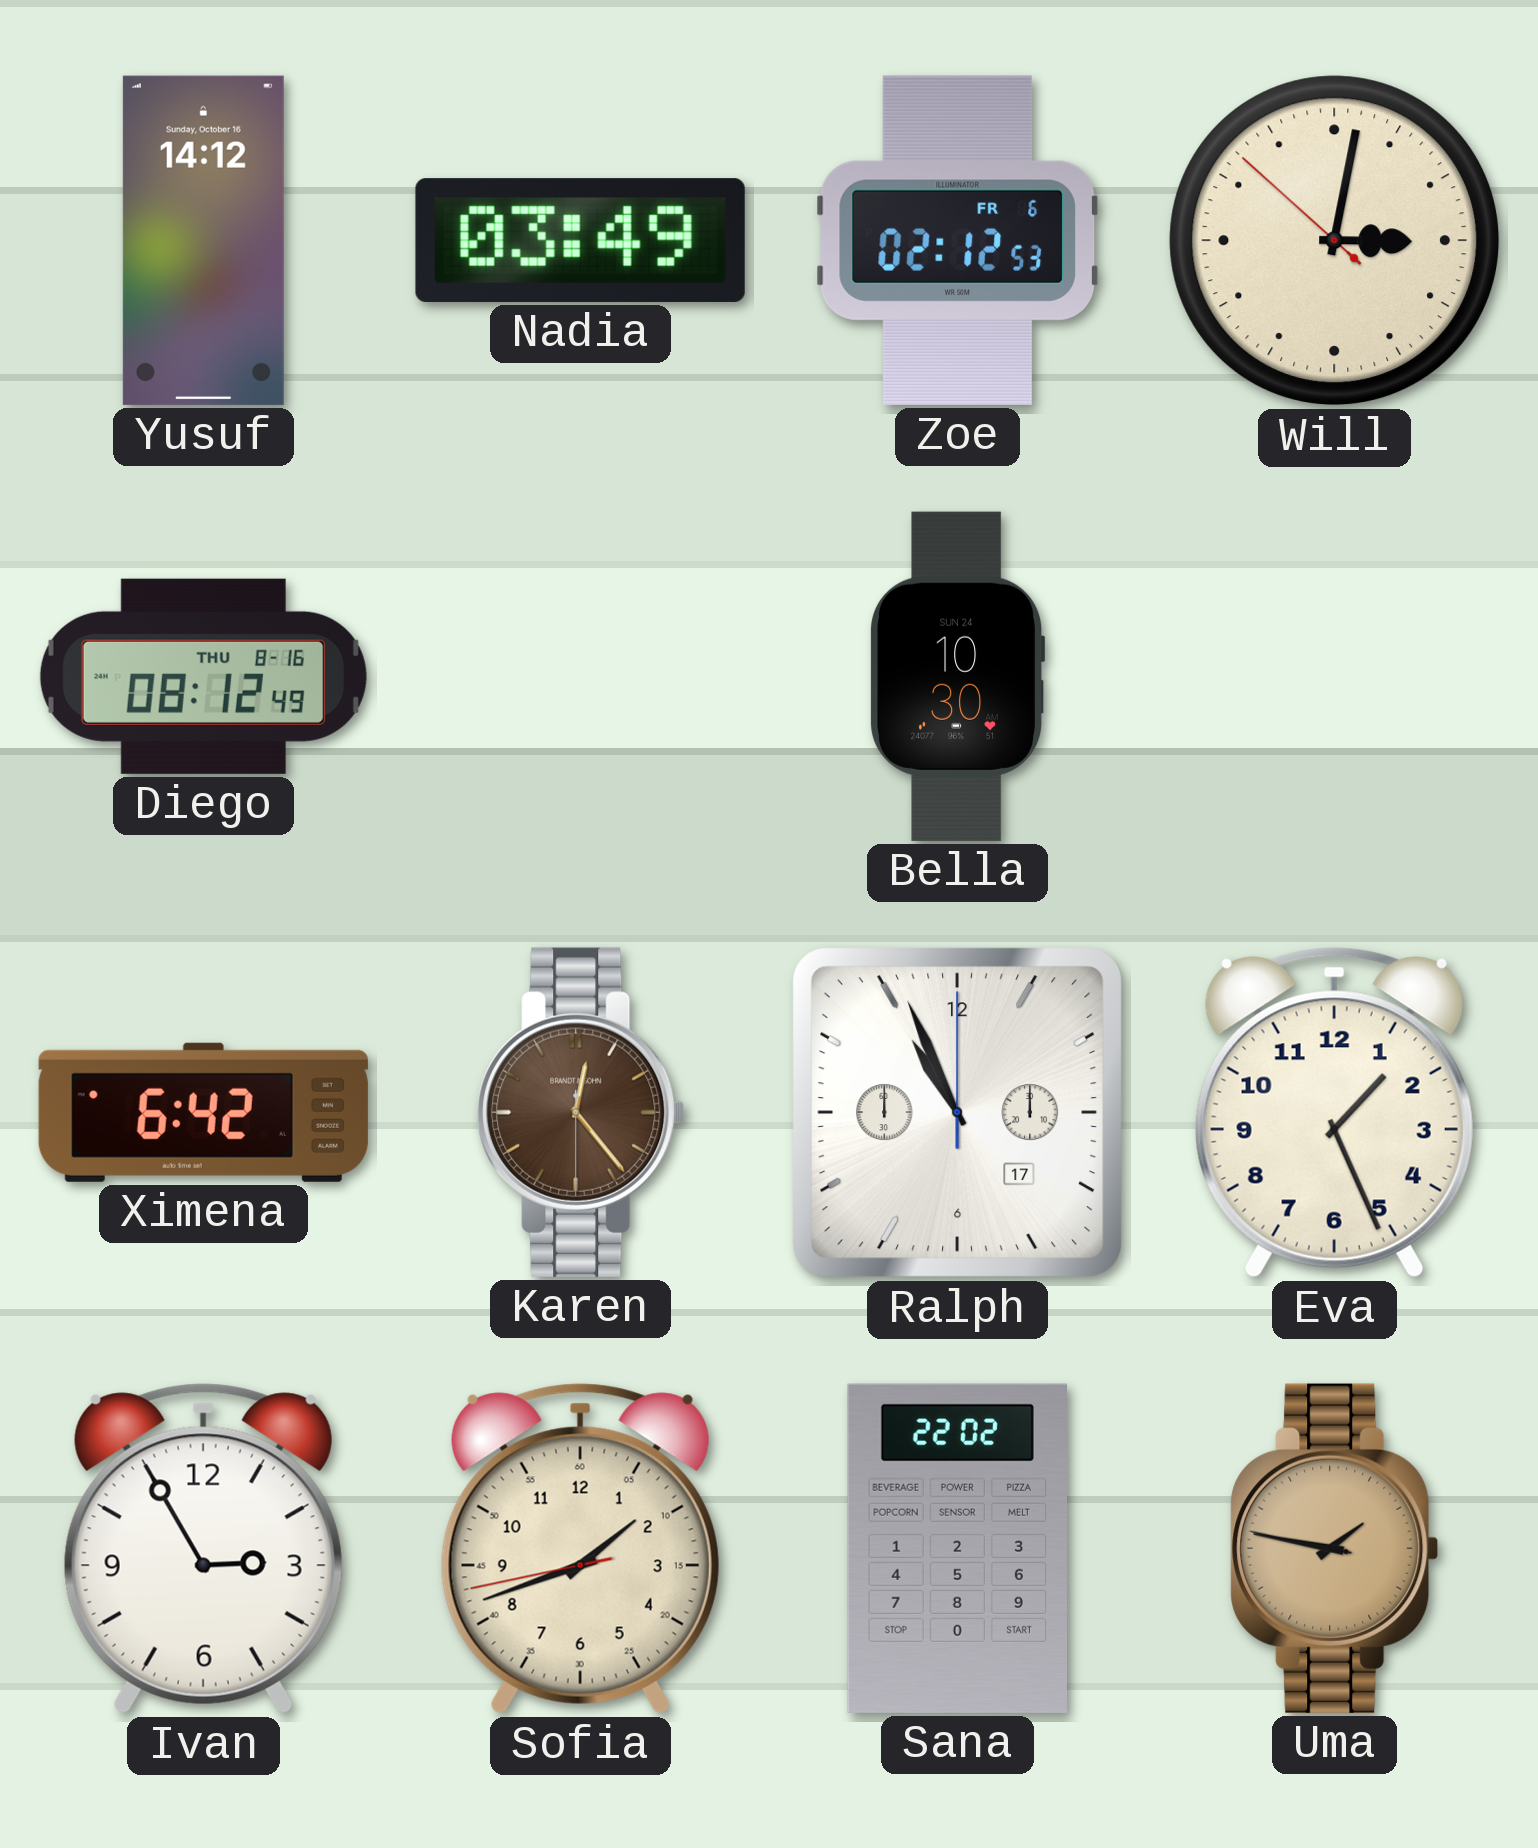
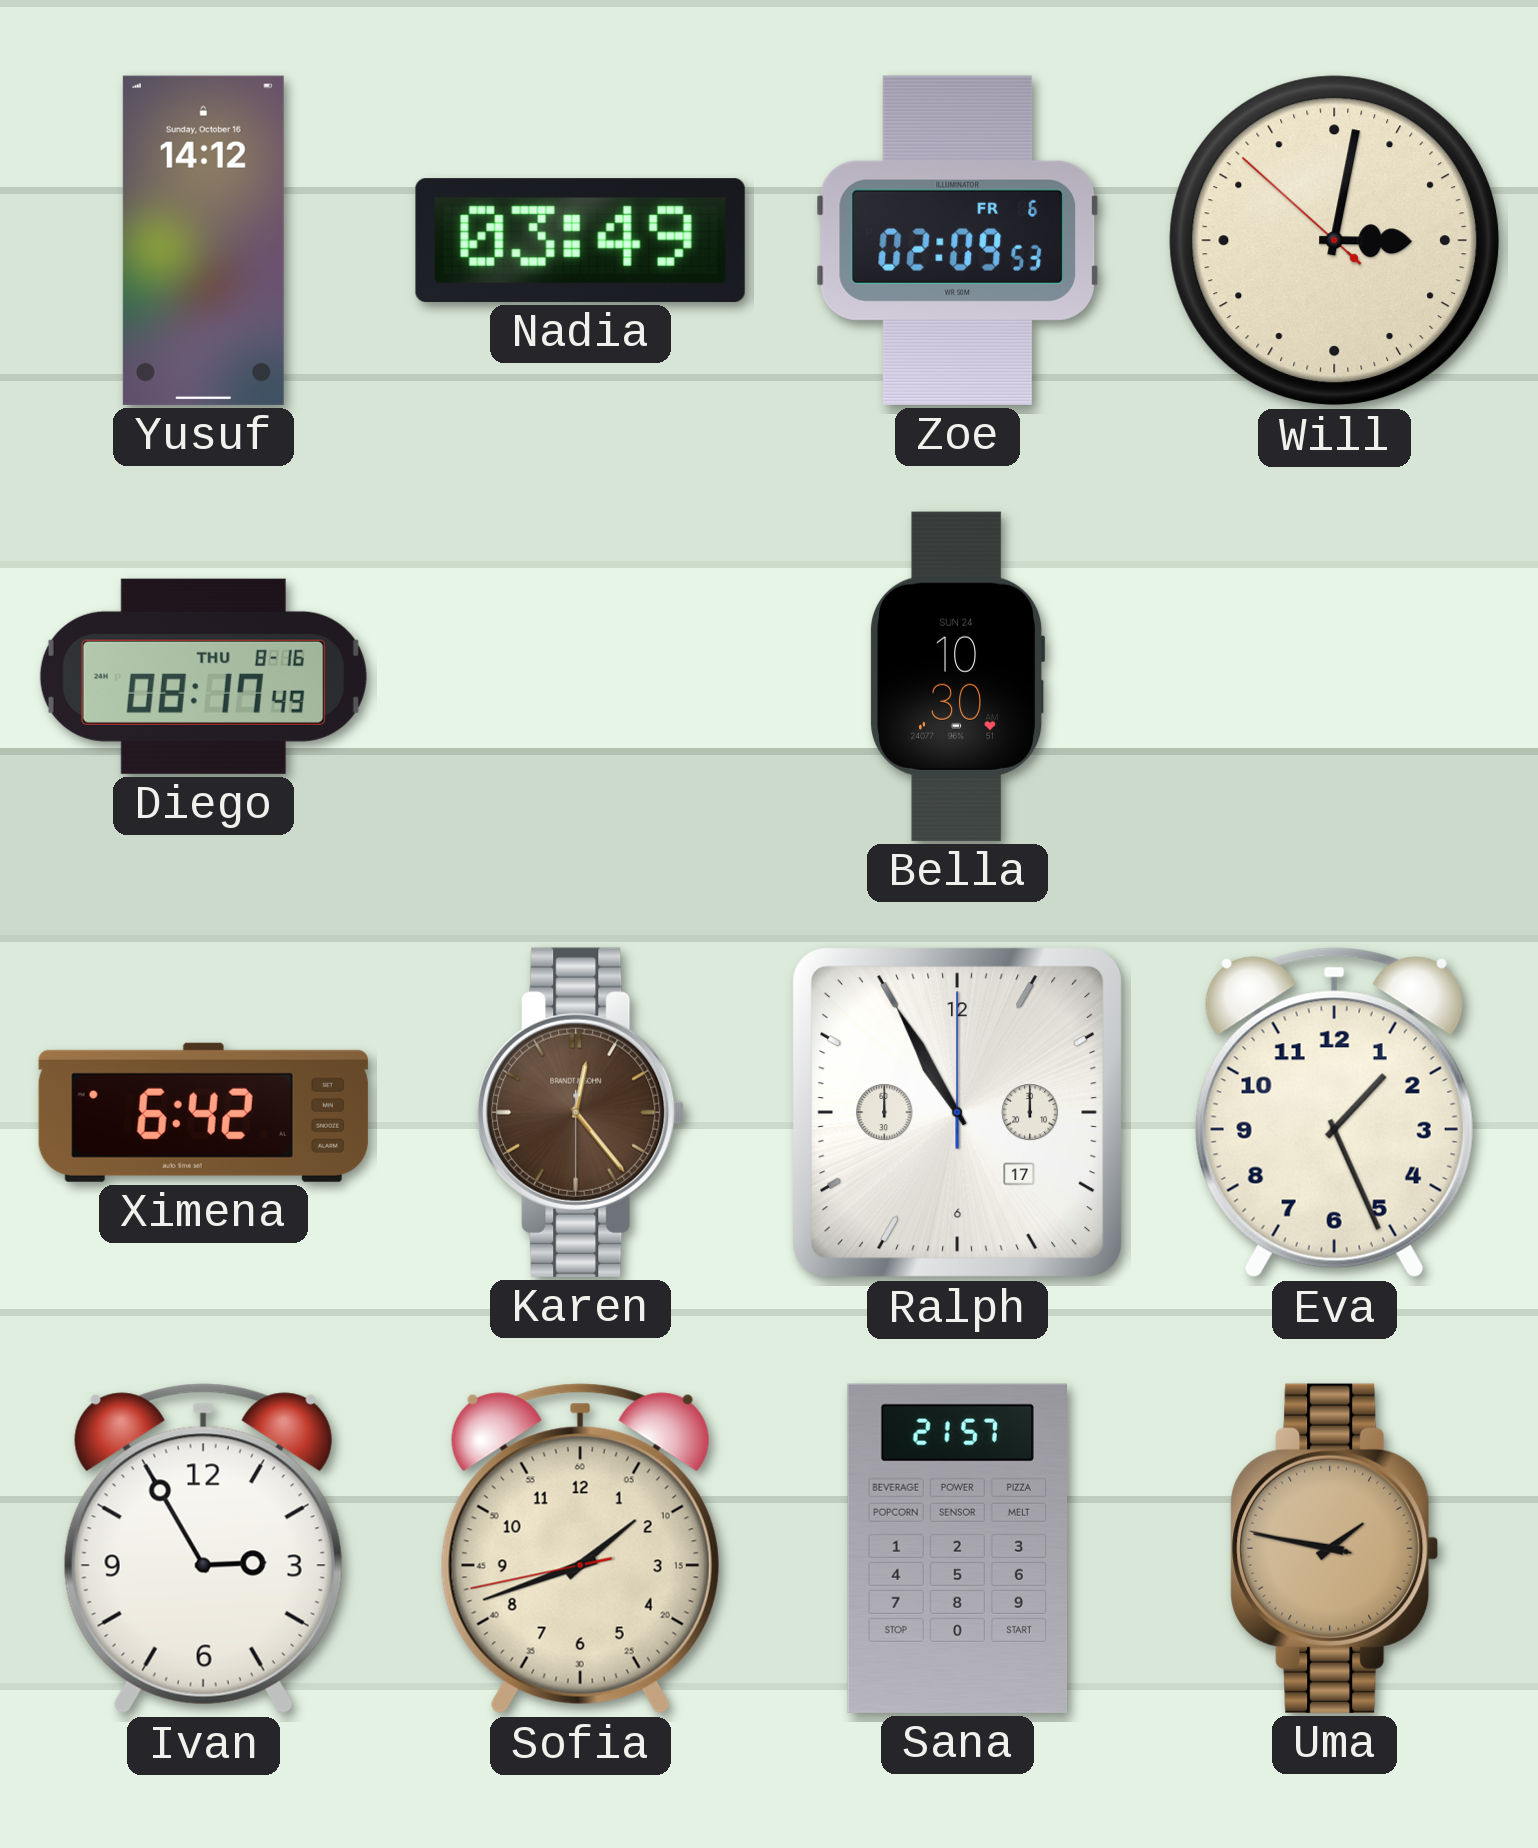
Zoe: 02:12 -> 02:09 (957, 240)
Diego: 08:12 -> 08:17 (203, 676)
Ralph: 10:56 -> 10:55 (958, 1113)
Sana: 22:02 -> 21:57 (957, 1548)
